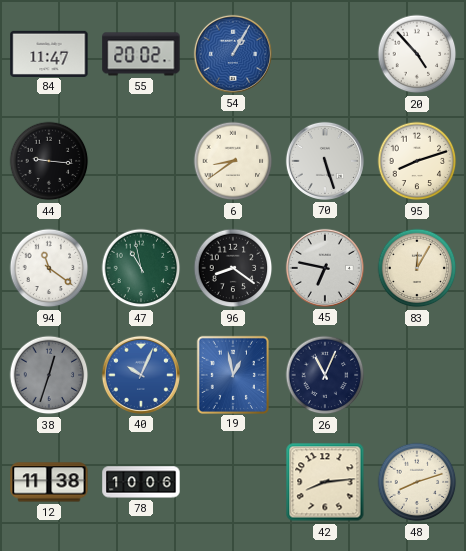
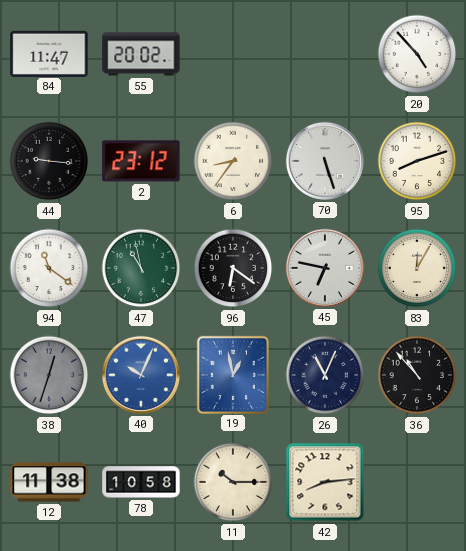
54: 1:05 -> none (233, 54)
2: none -> 23:12 (141, 161)
6: 8:39 -> 8:36 (233, 161)
96: 8:21 -> 6:21 (233, 268)
36: none -> 10:53 (417, 375)
78: 10:06 -> 10:58 (141, 482)
11: none -> 10:15 (233, 482)
48: 8:12 -> none (417, 482)
